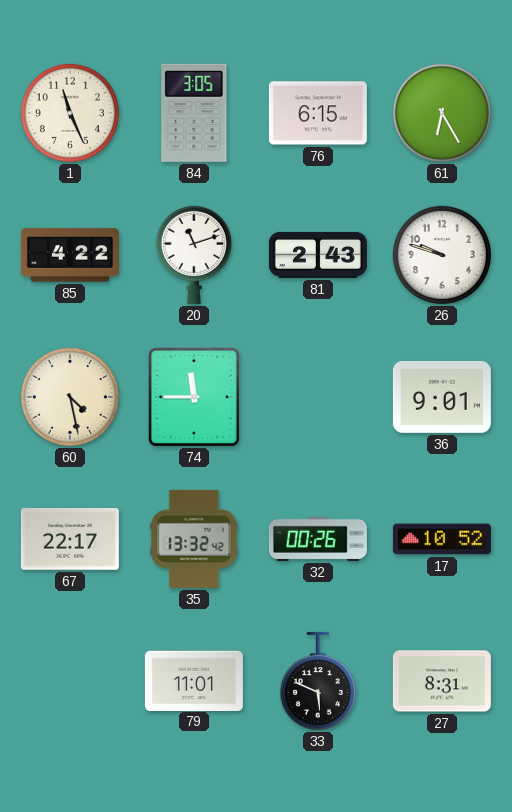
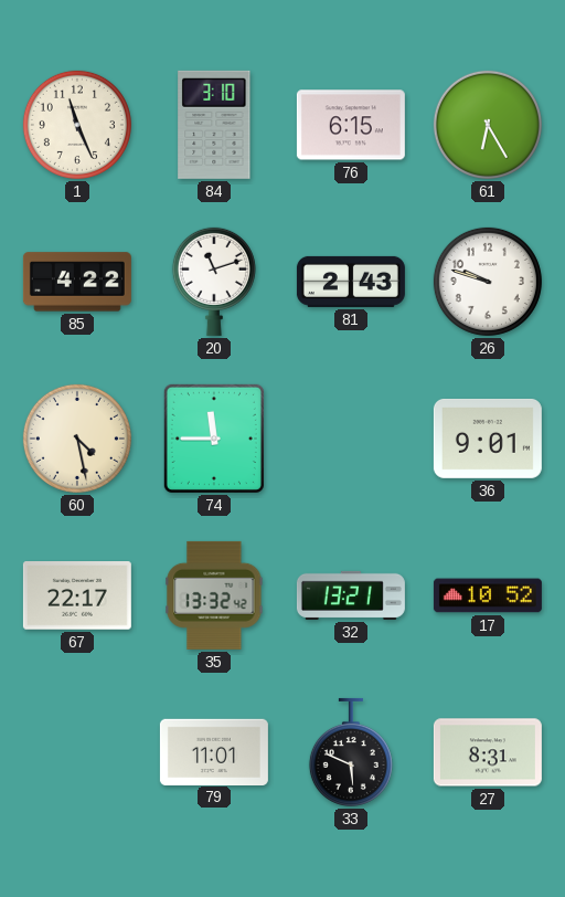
84: 3:05 -> 3:10 (214, 125)
32: 00:26 -> 13:21 (351, 595)
